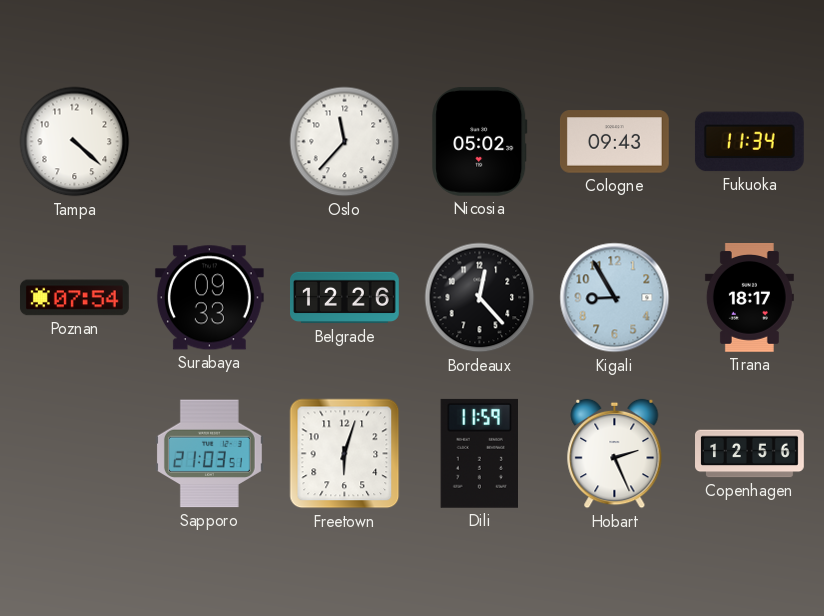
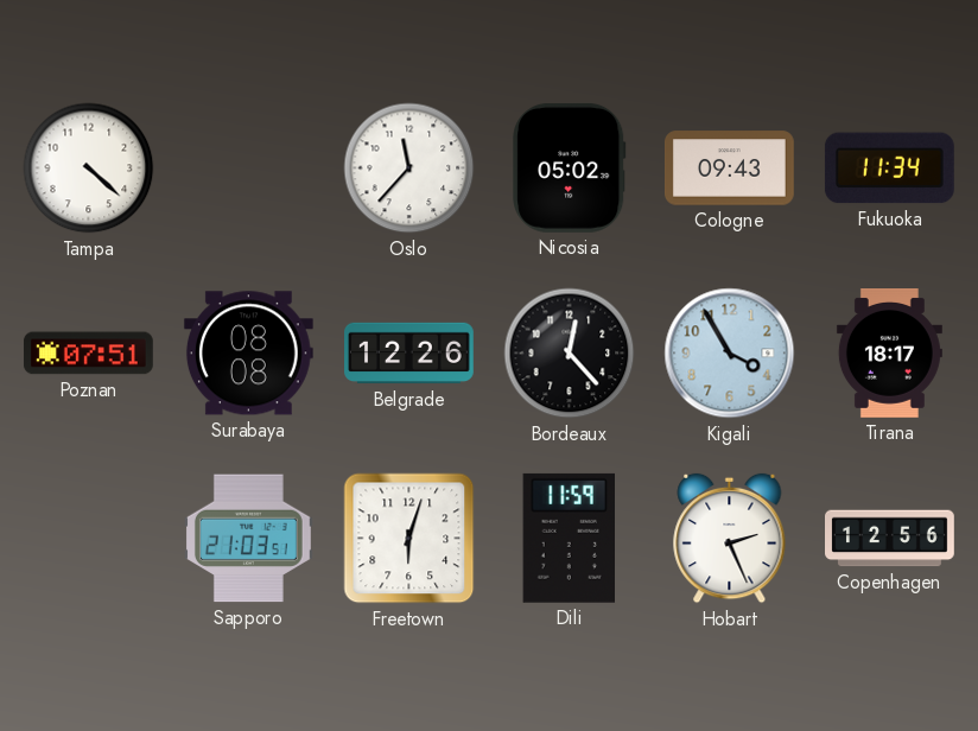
Poznan: 07:54 -> 07:51 (88, 354)
Surabaya: 09:33 -> 08:08 (248, 354)
Kigali: 8:55 -> 3:55 (730, 354)
